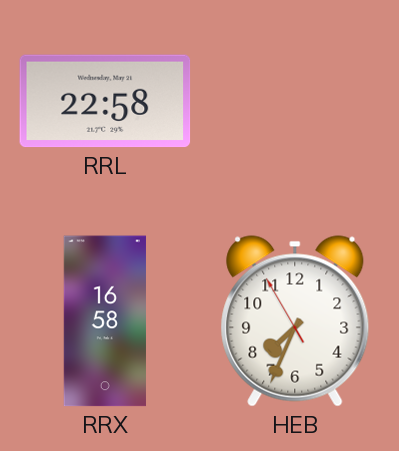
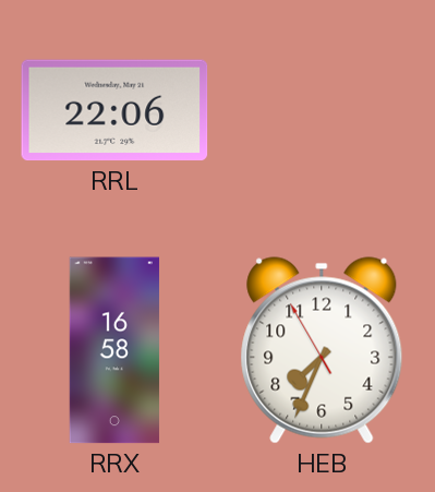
RRL: 22:58 -> 22:06 (114, 110)
